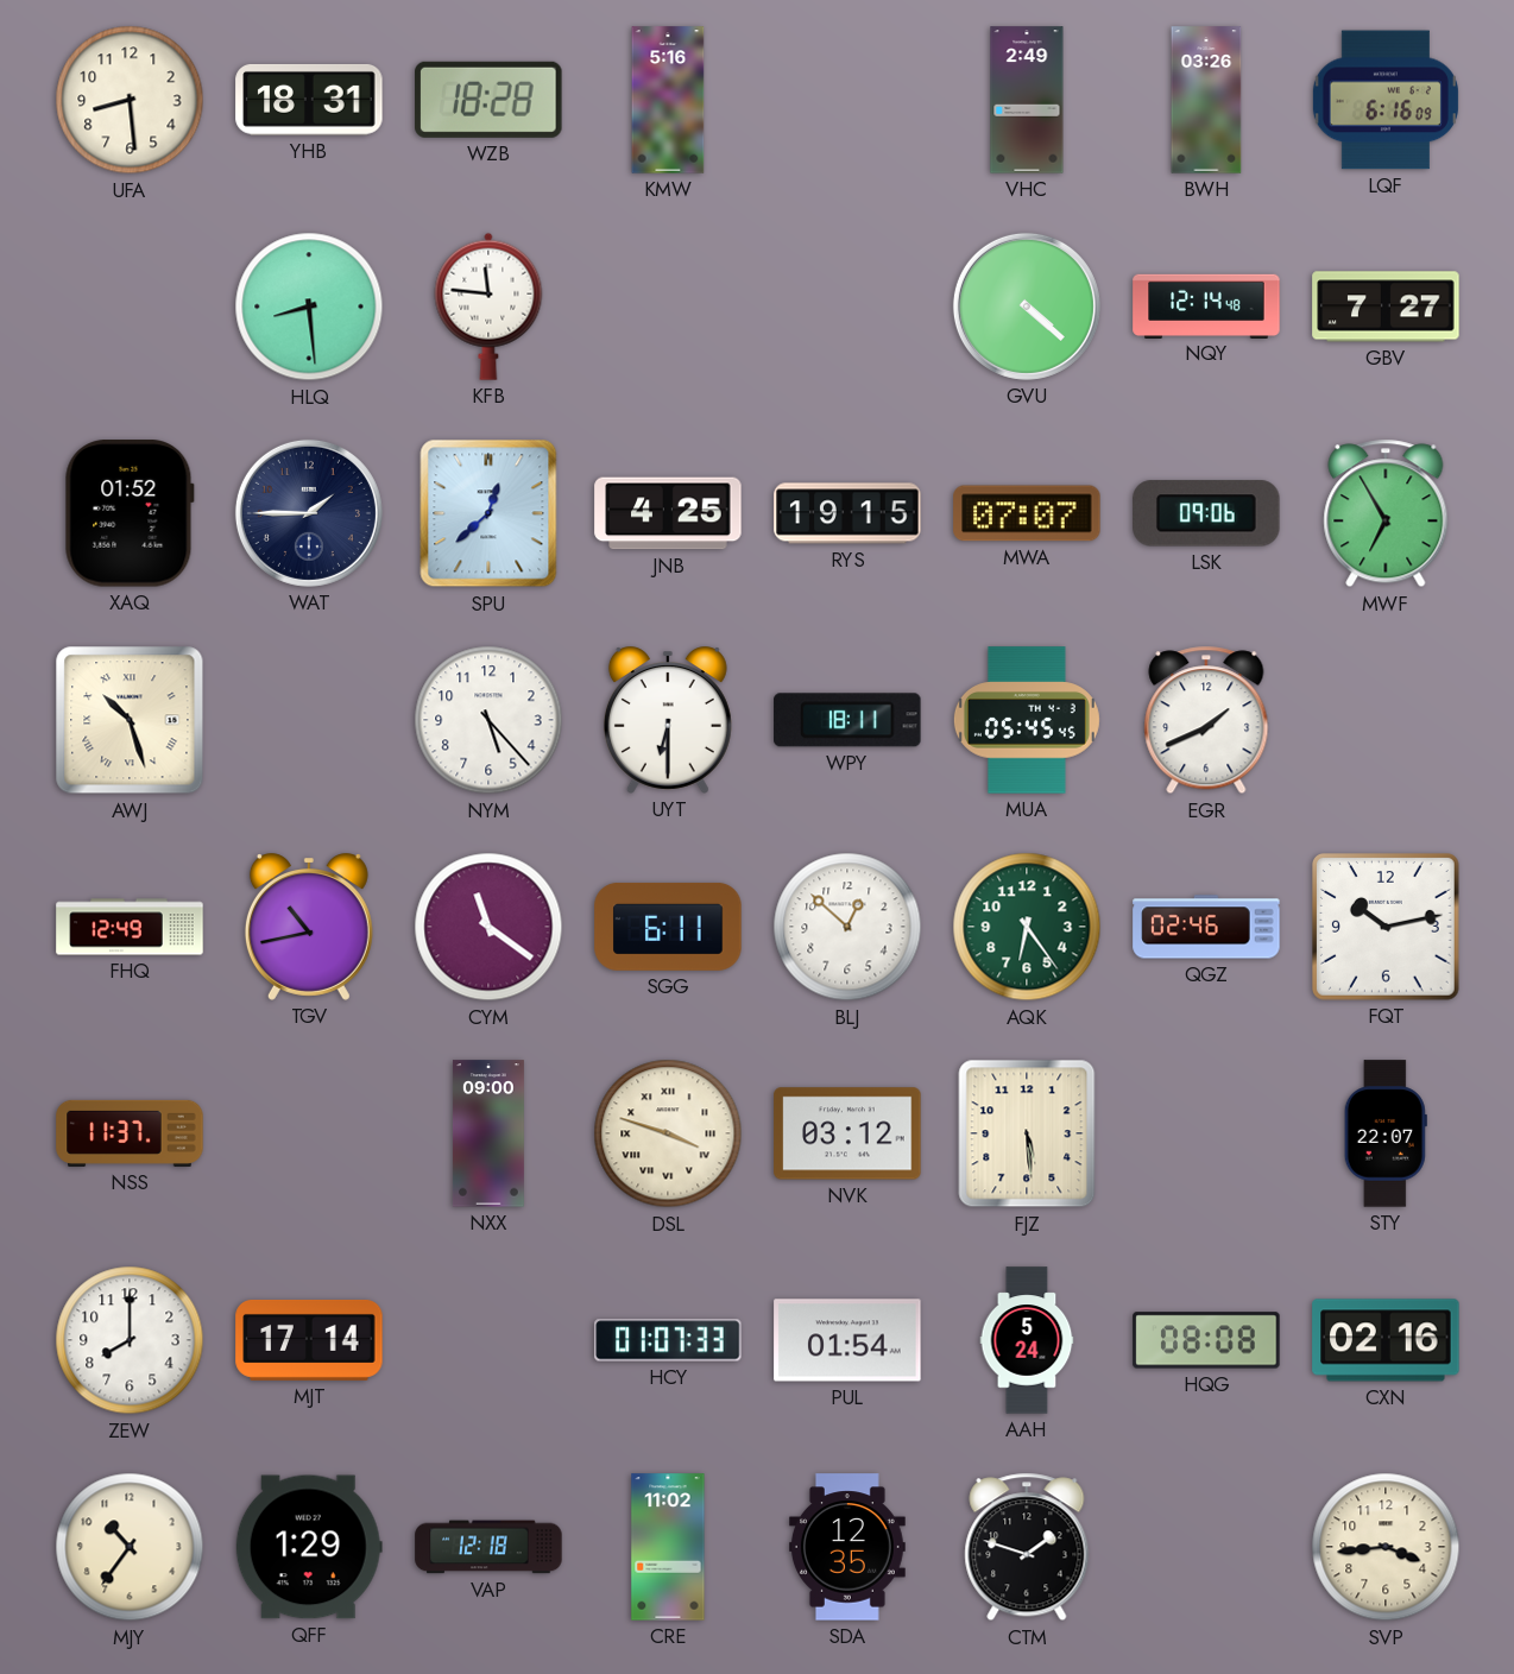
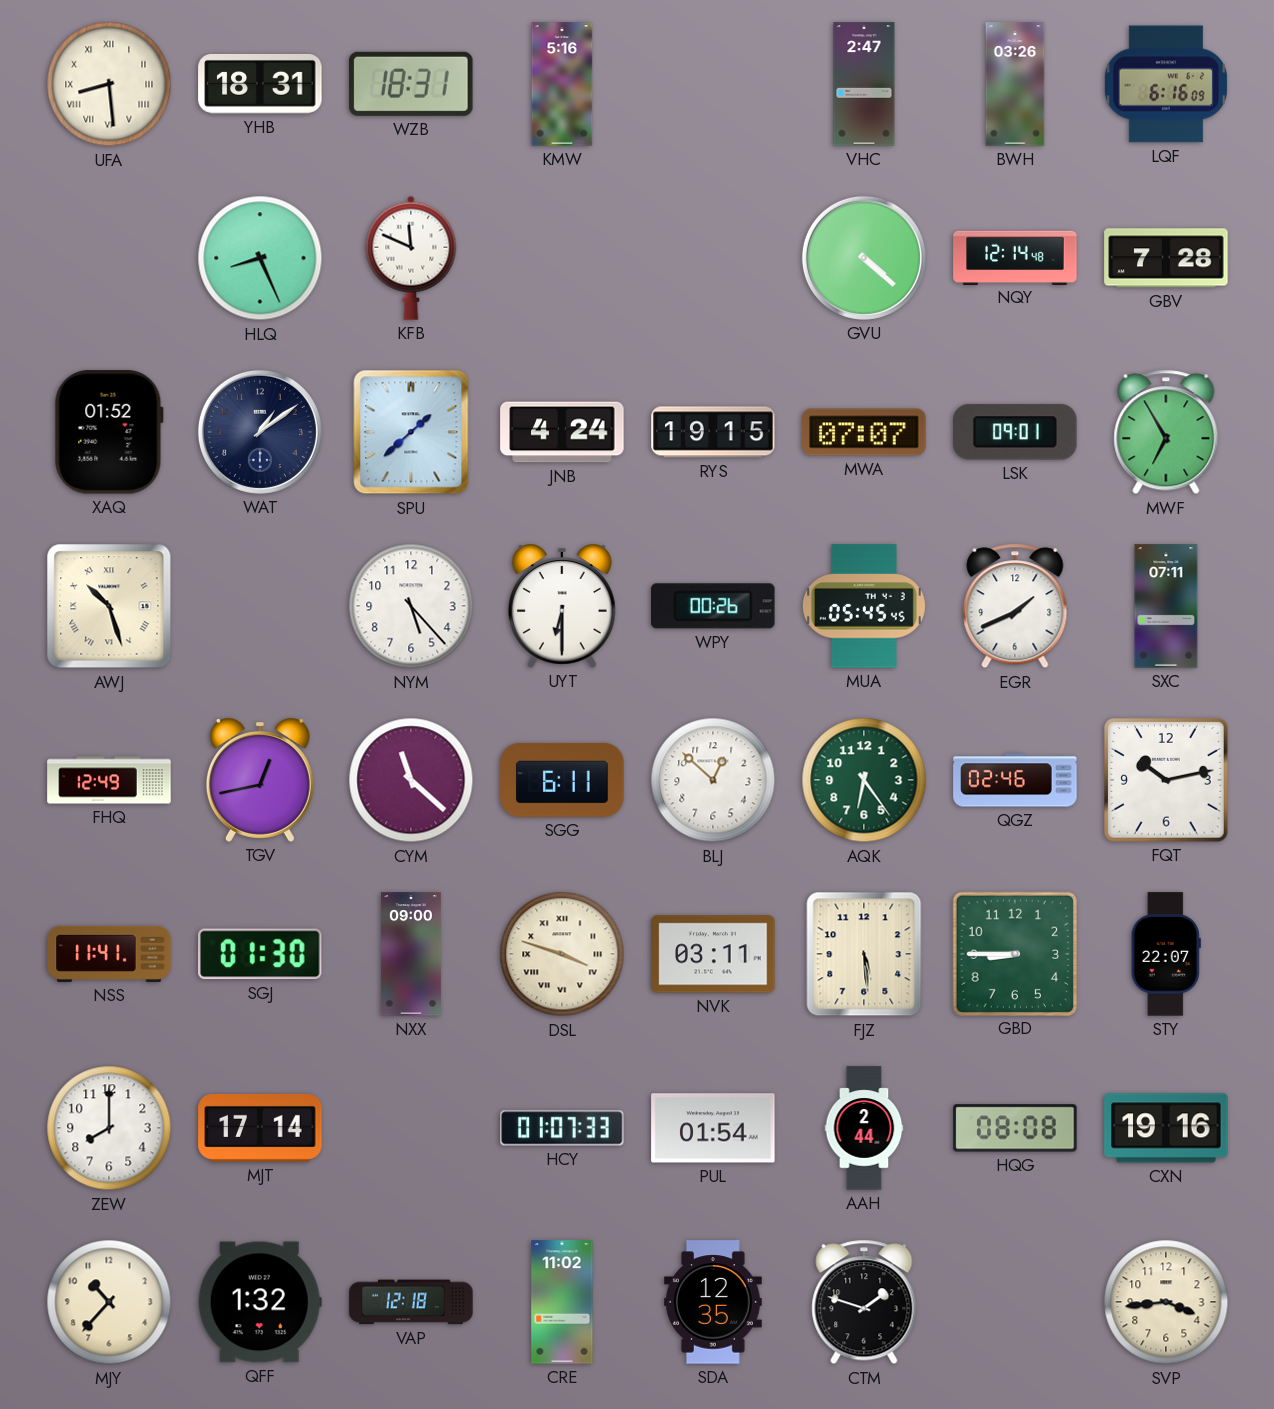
UFA numerals: Arabic -> Roman (109, 84)
WZB: 18:28 -> 18:31 (411, 84)
VHC: 2:49 -> 2:47 (864, 84)
HLQ: 8:29 -> 8:26 (260, 258)
KFB: 11:46 -> 11:49 (411, 258)
GBV: 7:27 -> 7:28 (1166, 258)
WAT: 1:45 -> 1:09 (260, 432)
SPU: 12:38 -> 1:38 (411, 432)
JNB: 4:25 -> 4:24 (562, 432)
LSK: 09:06 -> 09:01 (1015, 432)
WPY: 18:11 -> 00:26 (713, 606)
SXC: none -> 07:11 (1166, 606)
TGV: 10:43 -> 12:43 (260, 780)
CYM: 11:21 -> 11:22 (411, 780)
NSS: 11:37 -> 11:41 (109, 954)
SGJ: none -> 01:30 (261, 954)
NVK: 03:12 -> 03:11 (713, 954)
GBD: none -> 8:45 (1014, 953)
AAH: 5:24 -> 2:44 (864, 1128)
CXN: 02:16 -> 19:16 (1166, 1128)
MJY: 10:36 -> 10:37 (109, 1302)
QFF: 1:29 -> 1:32 (260, 1302)
